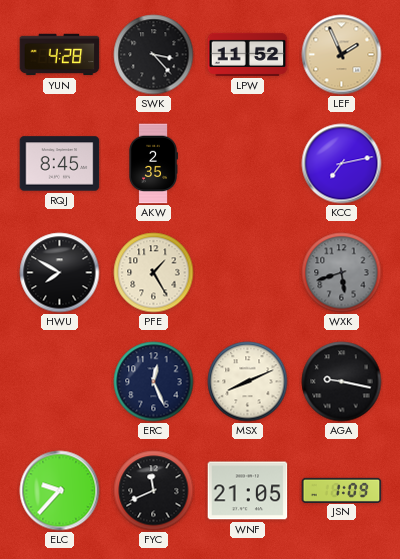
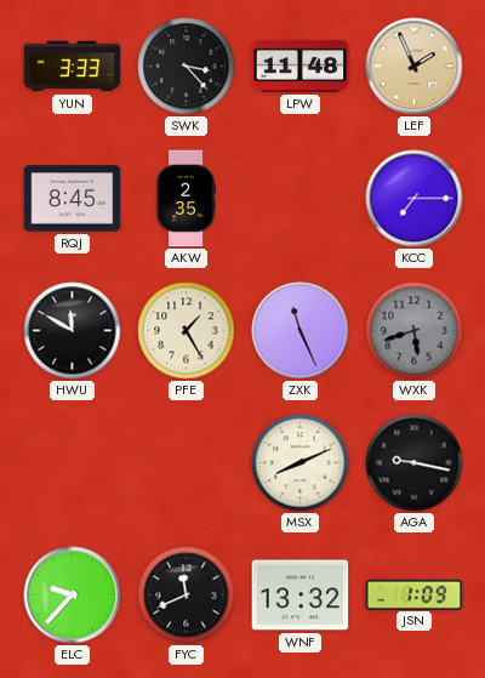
YUN: 4:28 -> 3:33 (73, 67)
LPW: 11:52 -> 11:48 (301, 65)
KCC: 7:13 -> 7:15 (415, 199)
HWU: 7:50 -> 11:50 (73, 331)
ZXK: none -> 11:26 (301, 331)
ERC: 12:26 -> none (154, 382)
WNF: 21:05 -> 13:32 (301, 596)
